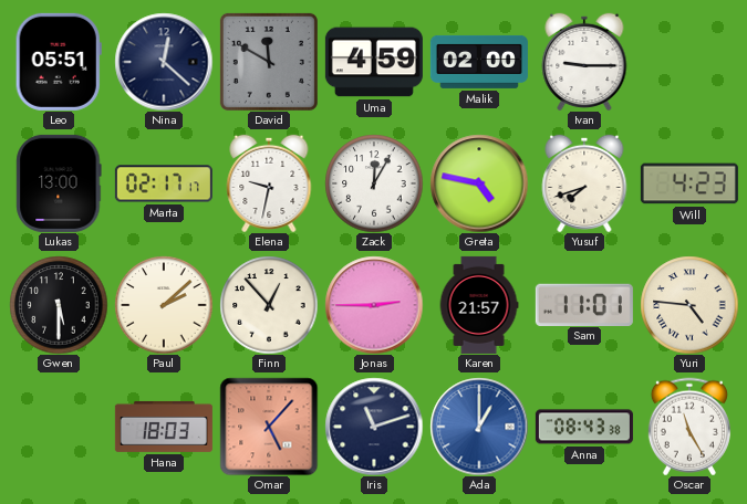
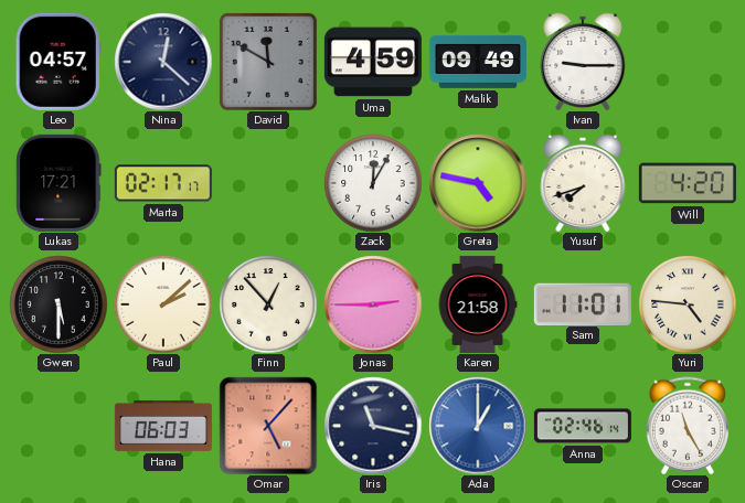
Leo: 05:51 -> 04:57 (58, 62)
Malik: 02:00 -> 09:49 (478, 62)
Lukas: 13:00 -> 17:21 (58, 183)
Elena: 9:32 -> none (269, 182)
Will: 4:23 -> 4:20 (688, 183)
Karen: 21:57 -> 21:58 (478, 304)
Hana: 18:03 -> 06:03 (163, 426)
Iris: 11:12 -> 11:17 (373, 426)
Anna: 08:43 -> 02:46 (583, 426)
